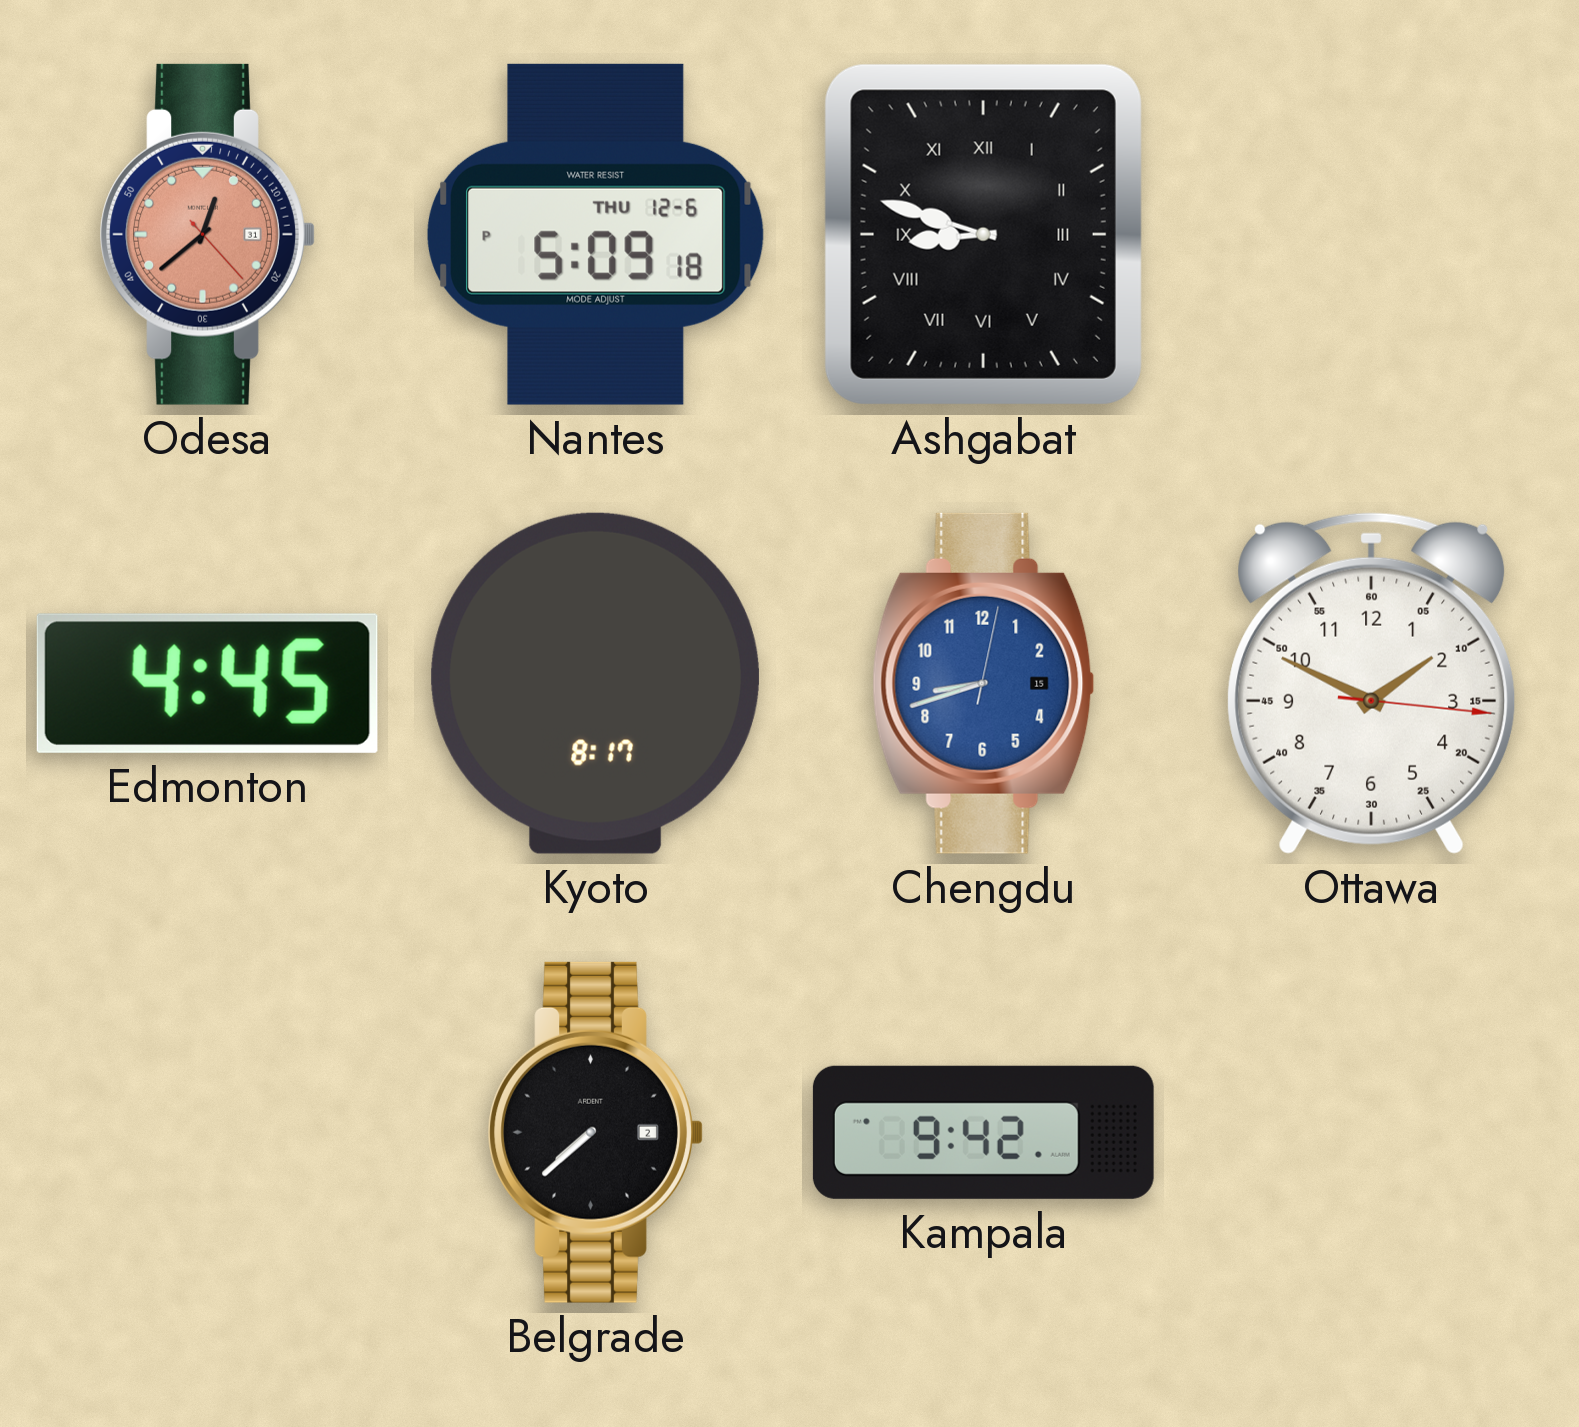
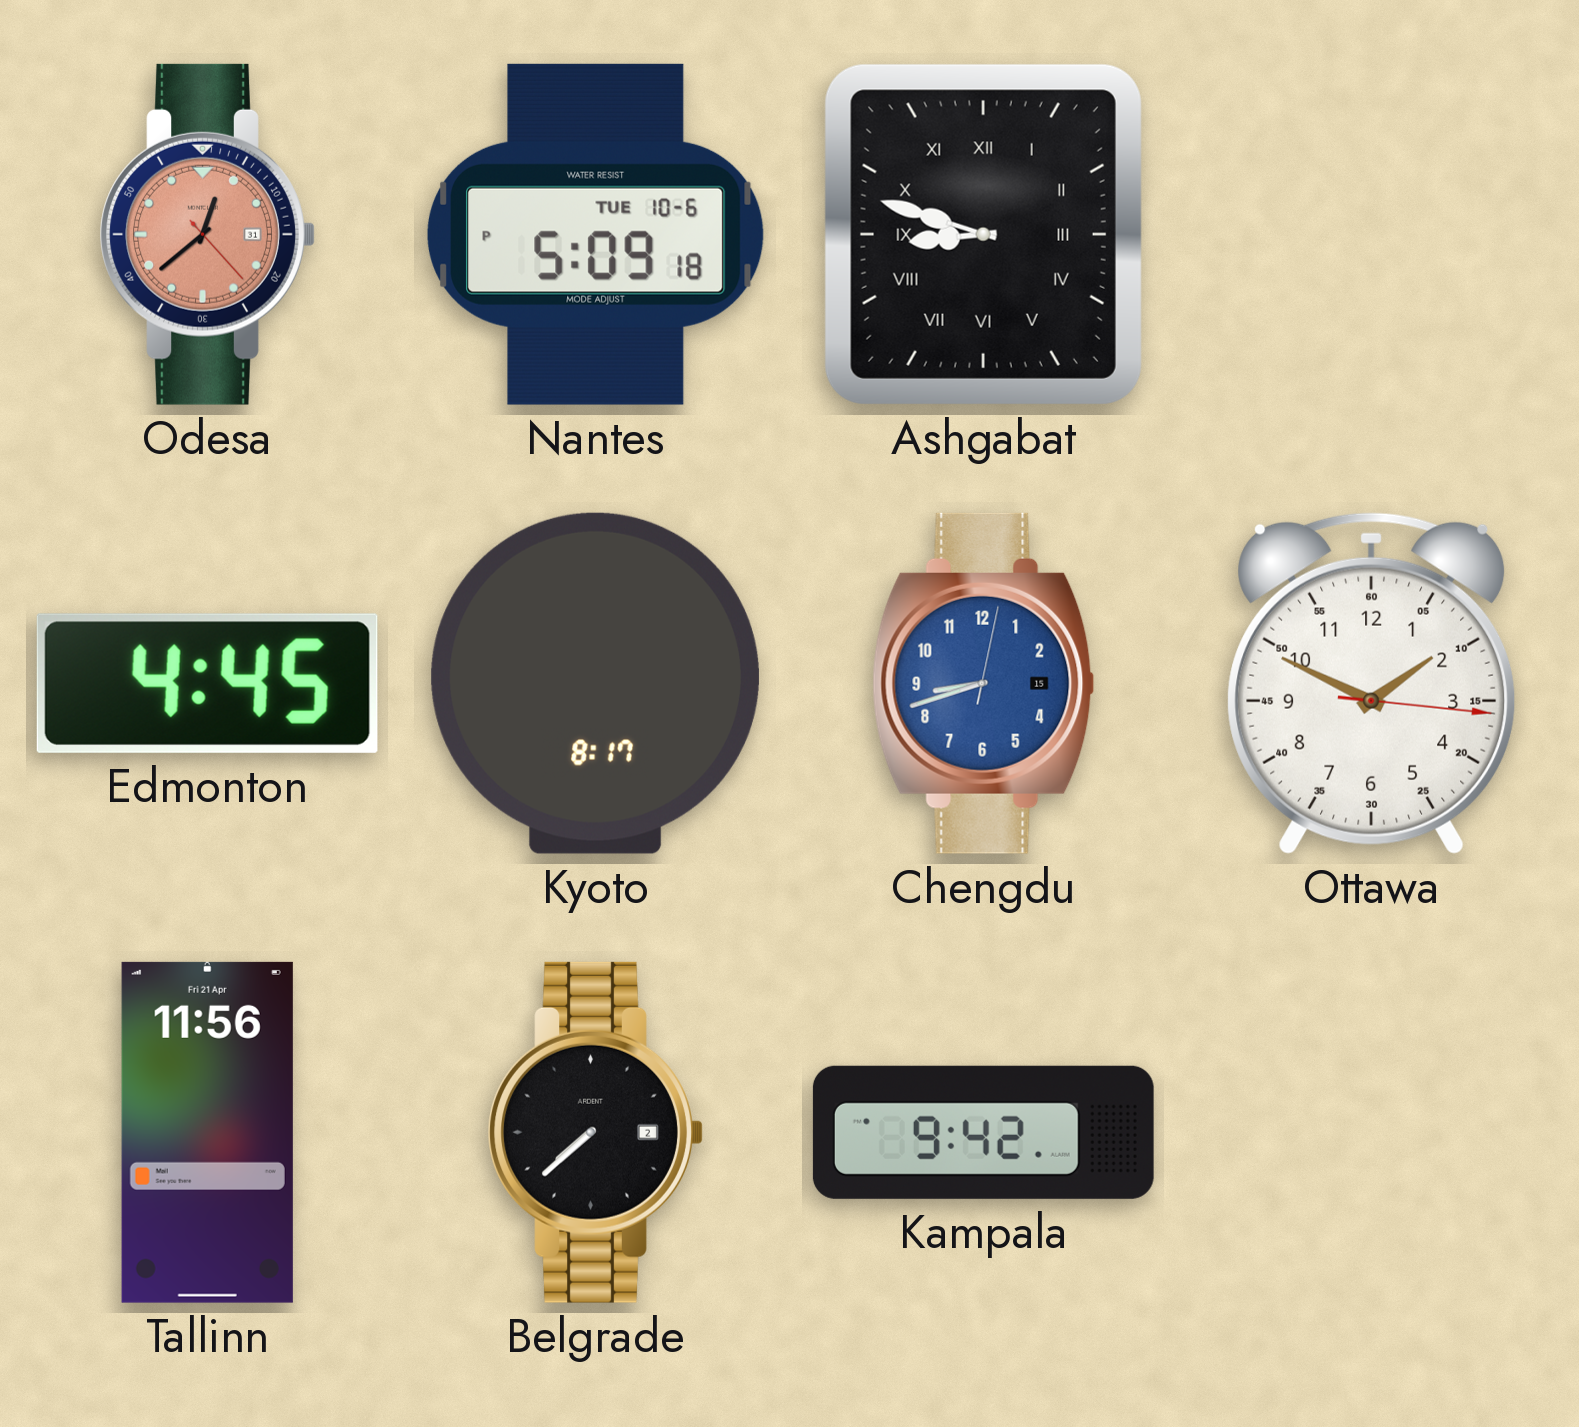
Nantes date: THU 12-6 -> TUE 10-6 (595, 234)
Tallinn: none -> 11:56 (207, 1132)
